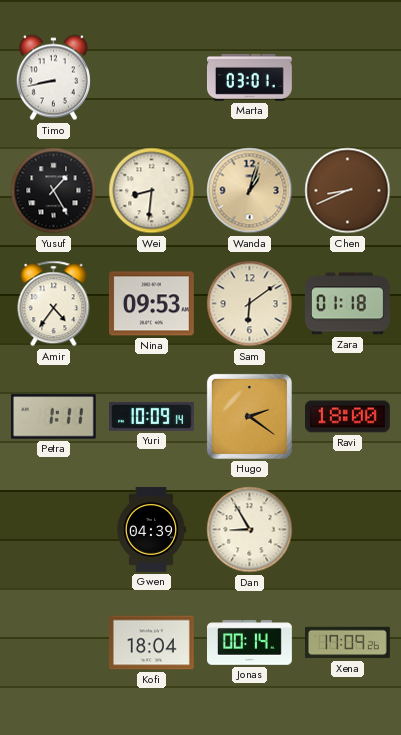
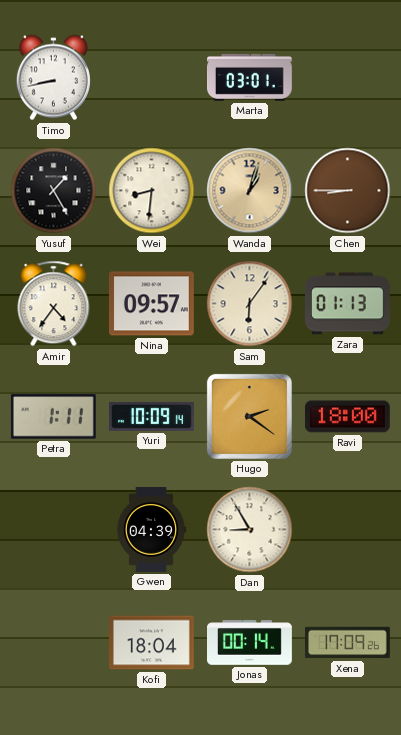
Chen: 8:41 -> 8:45 (348, 191)
Nina: 09:53 -> 09:57 (151, 304)
Sam: 6:09 -> 6:06 (250, 304)
Zara: 01:18 -> 01:13 (347, 304)
